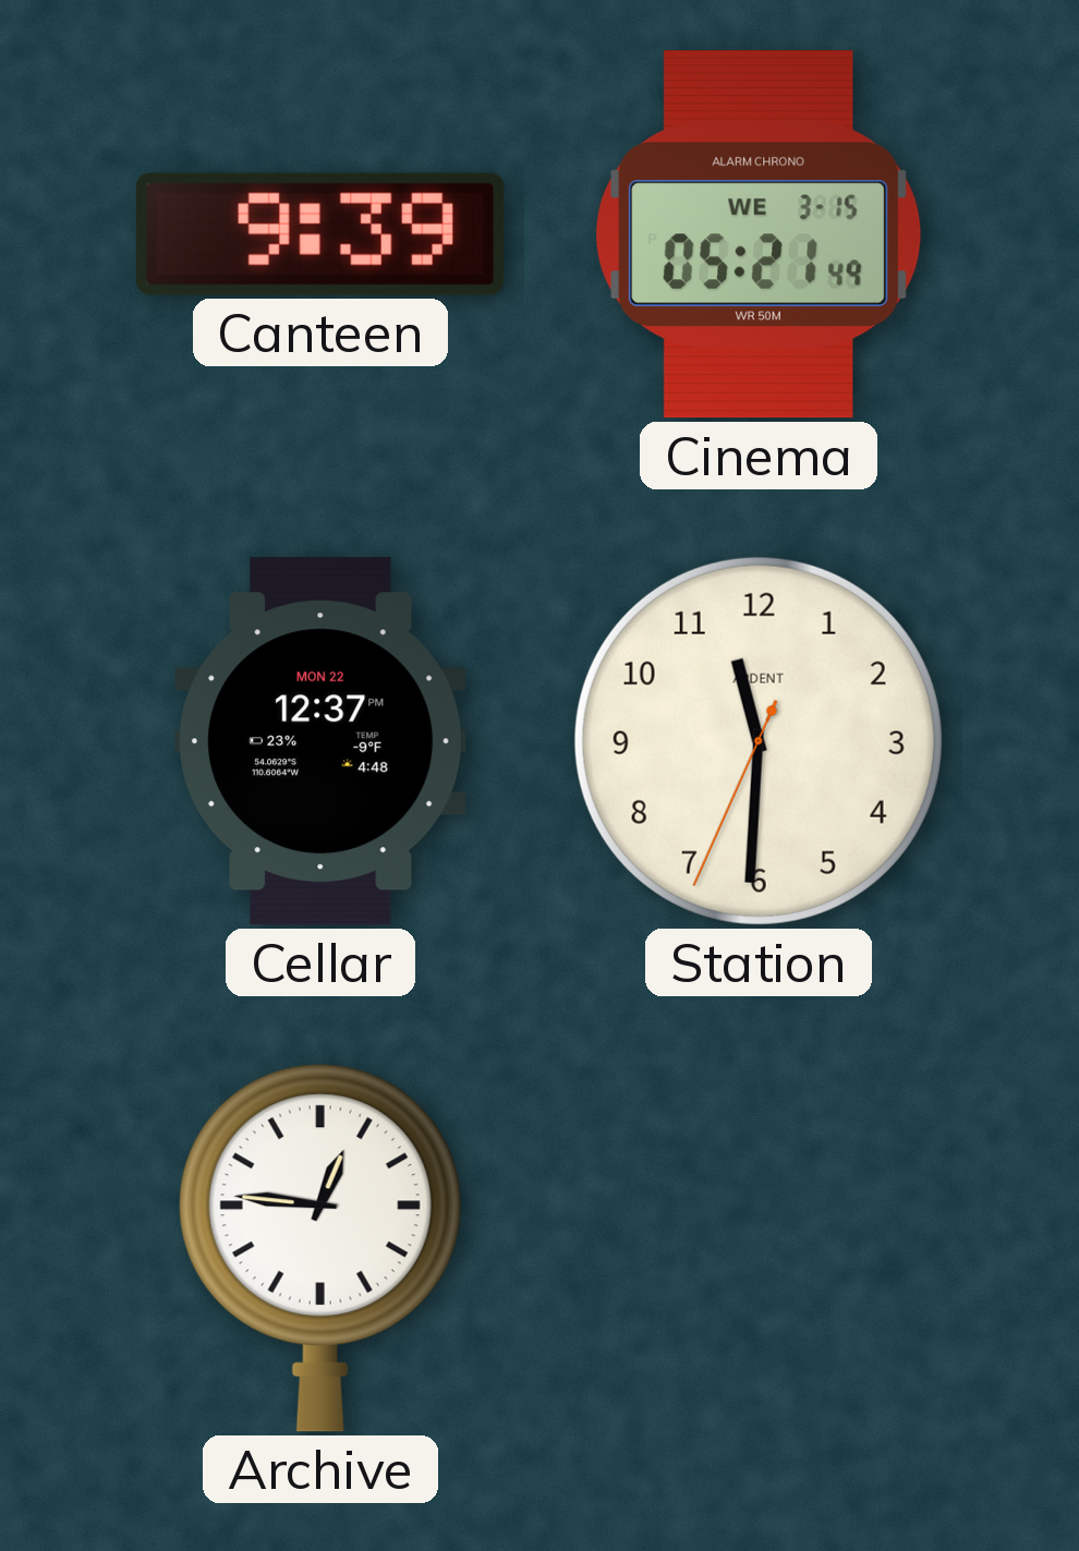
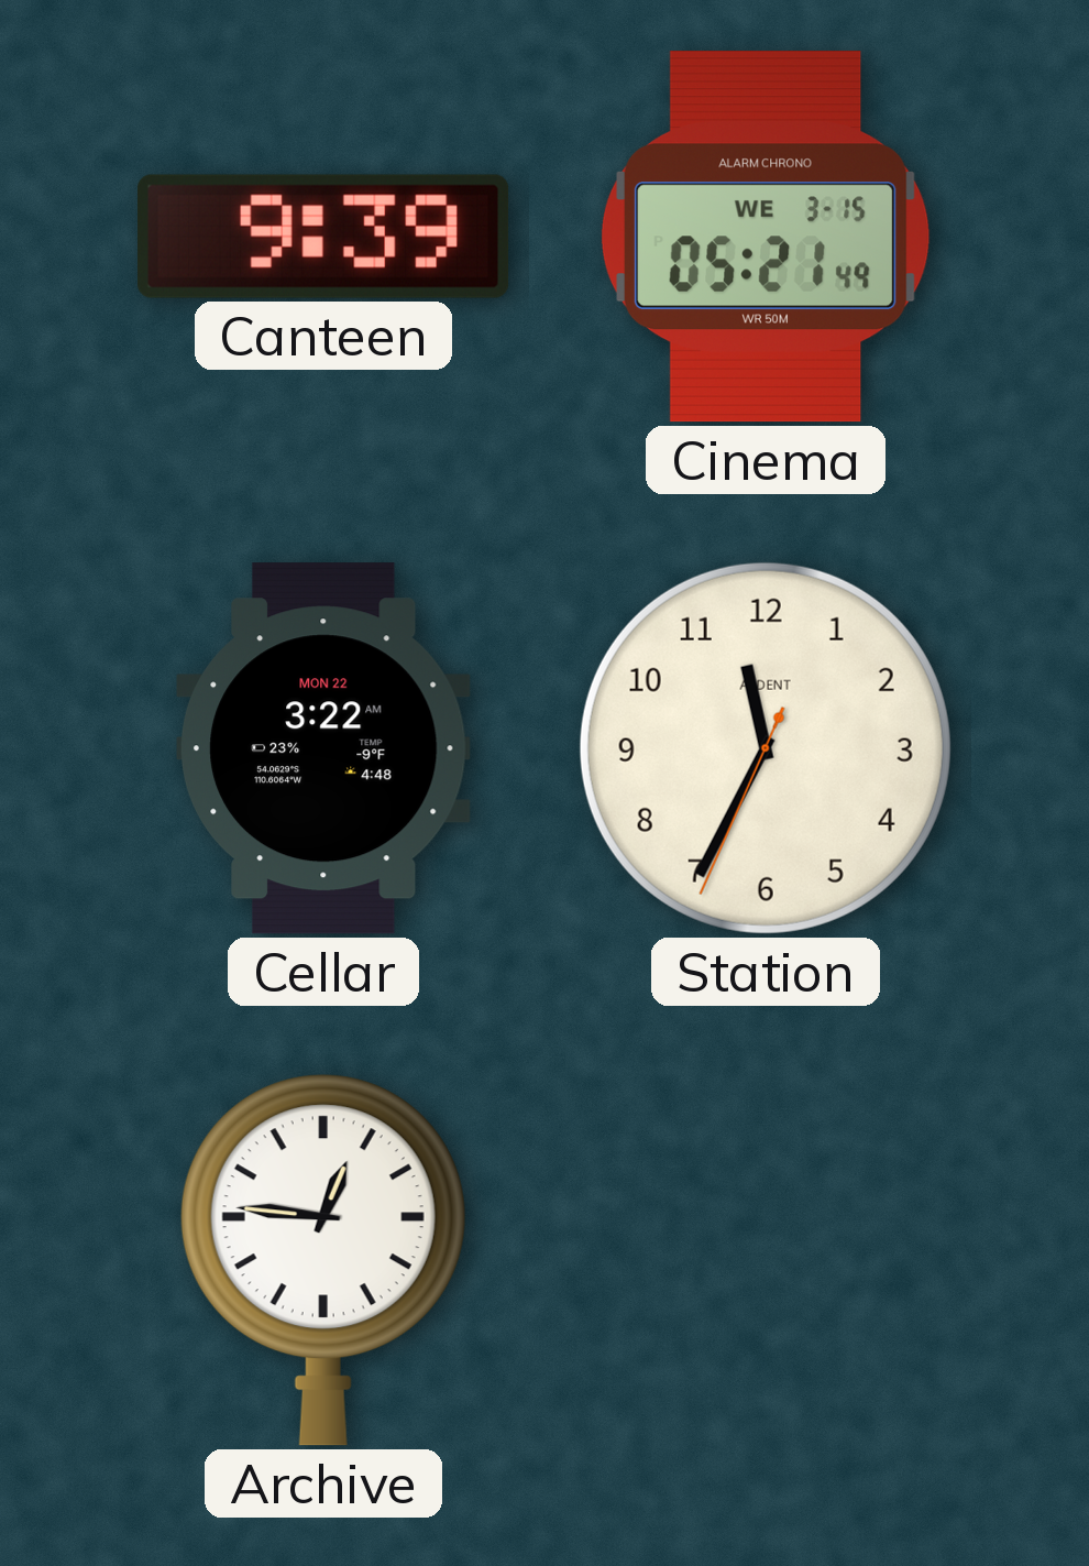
Cellar: 12:37 -> 3:22 (323, 748)
Station: 11:30 -> 11:34 (766, 748)
